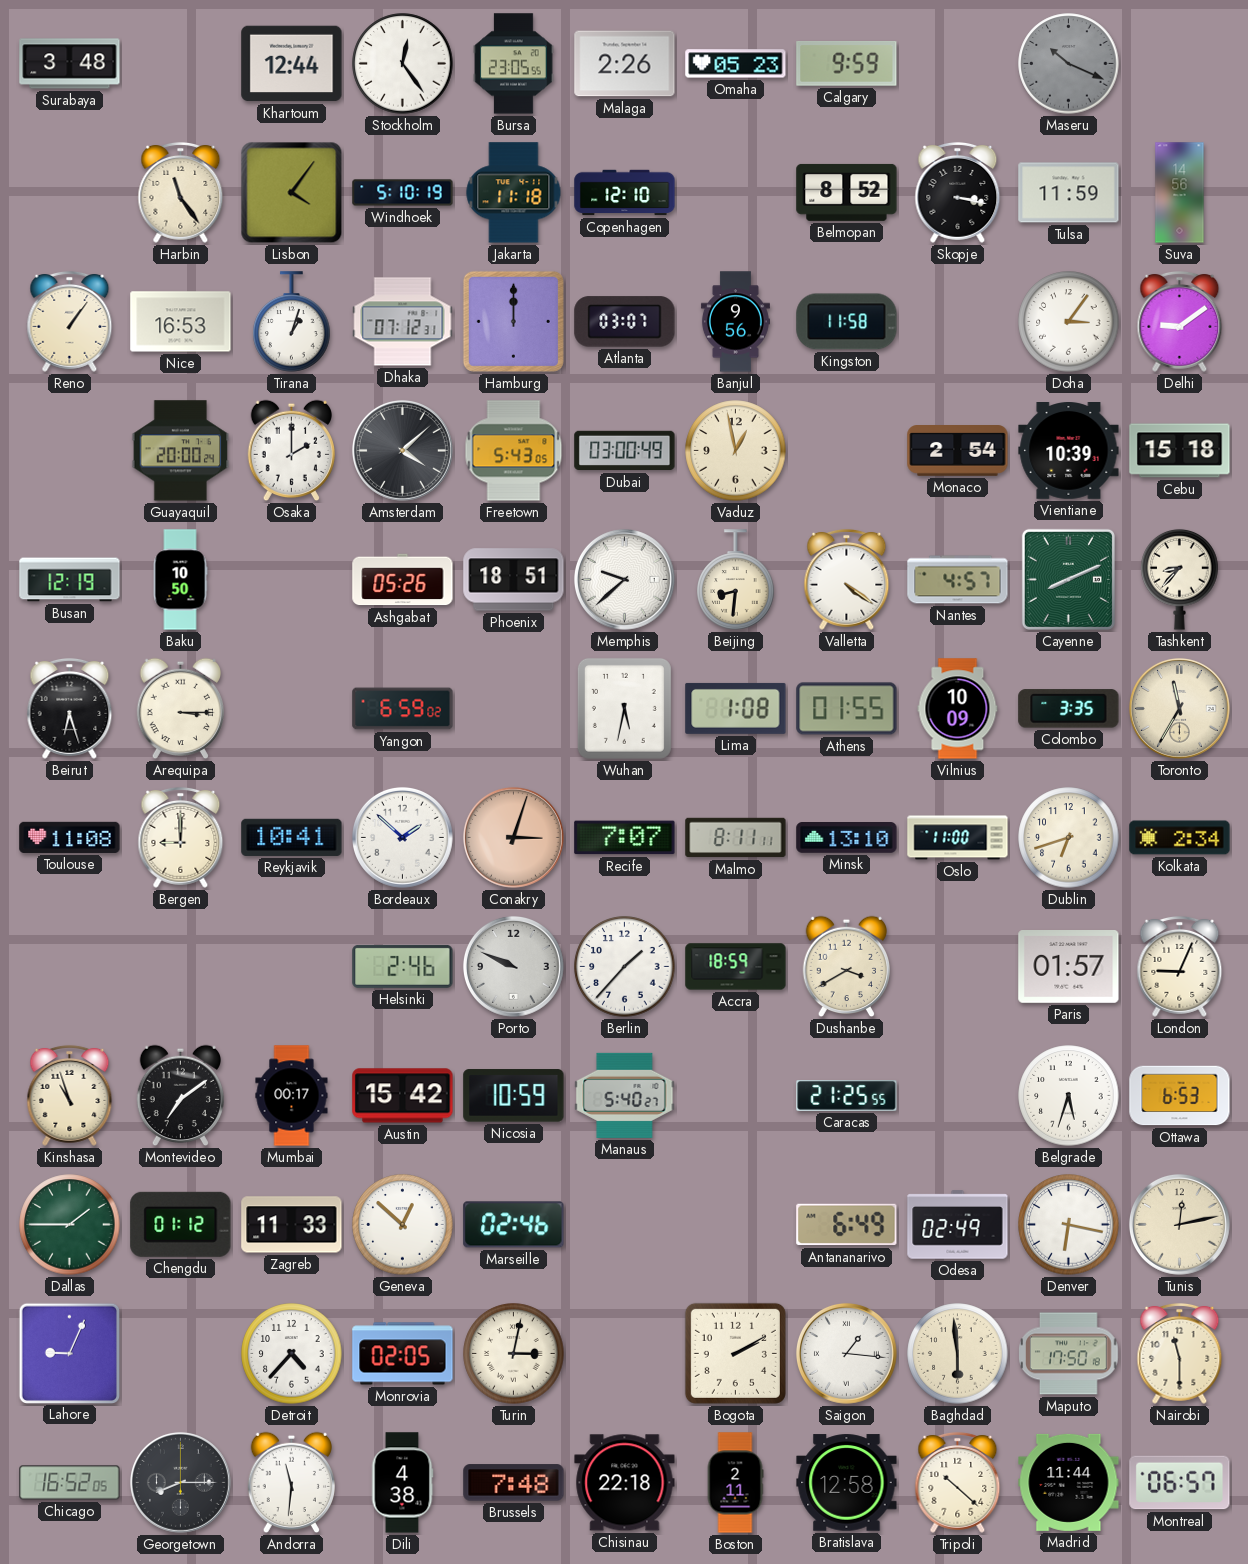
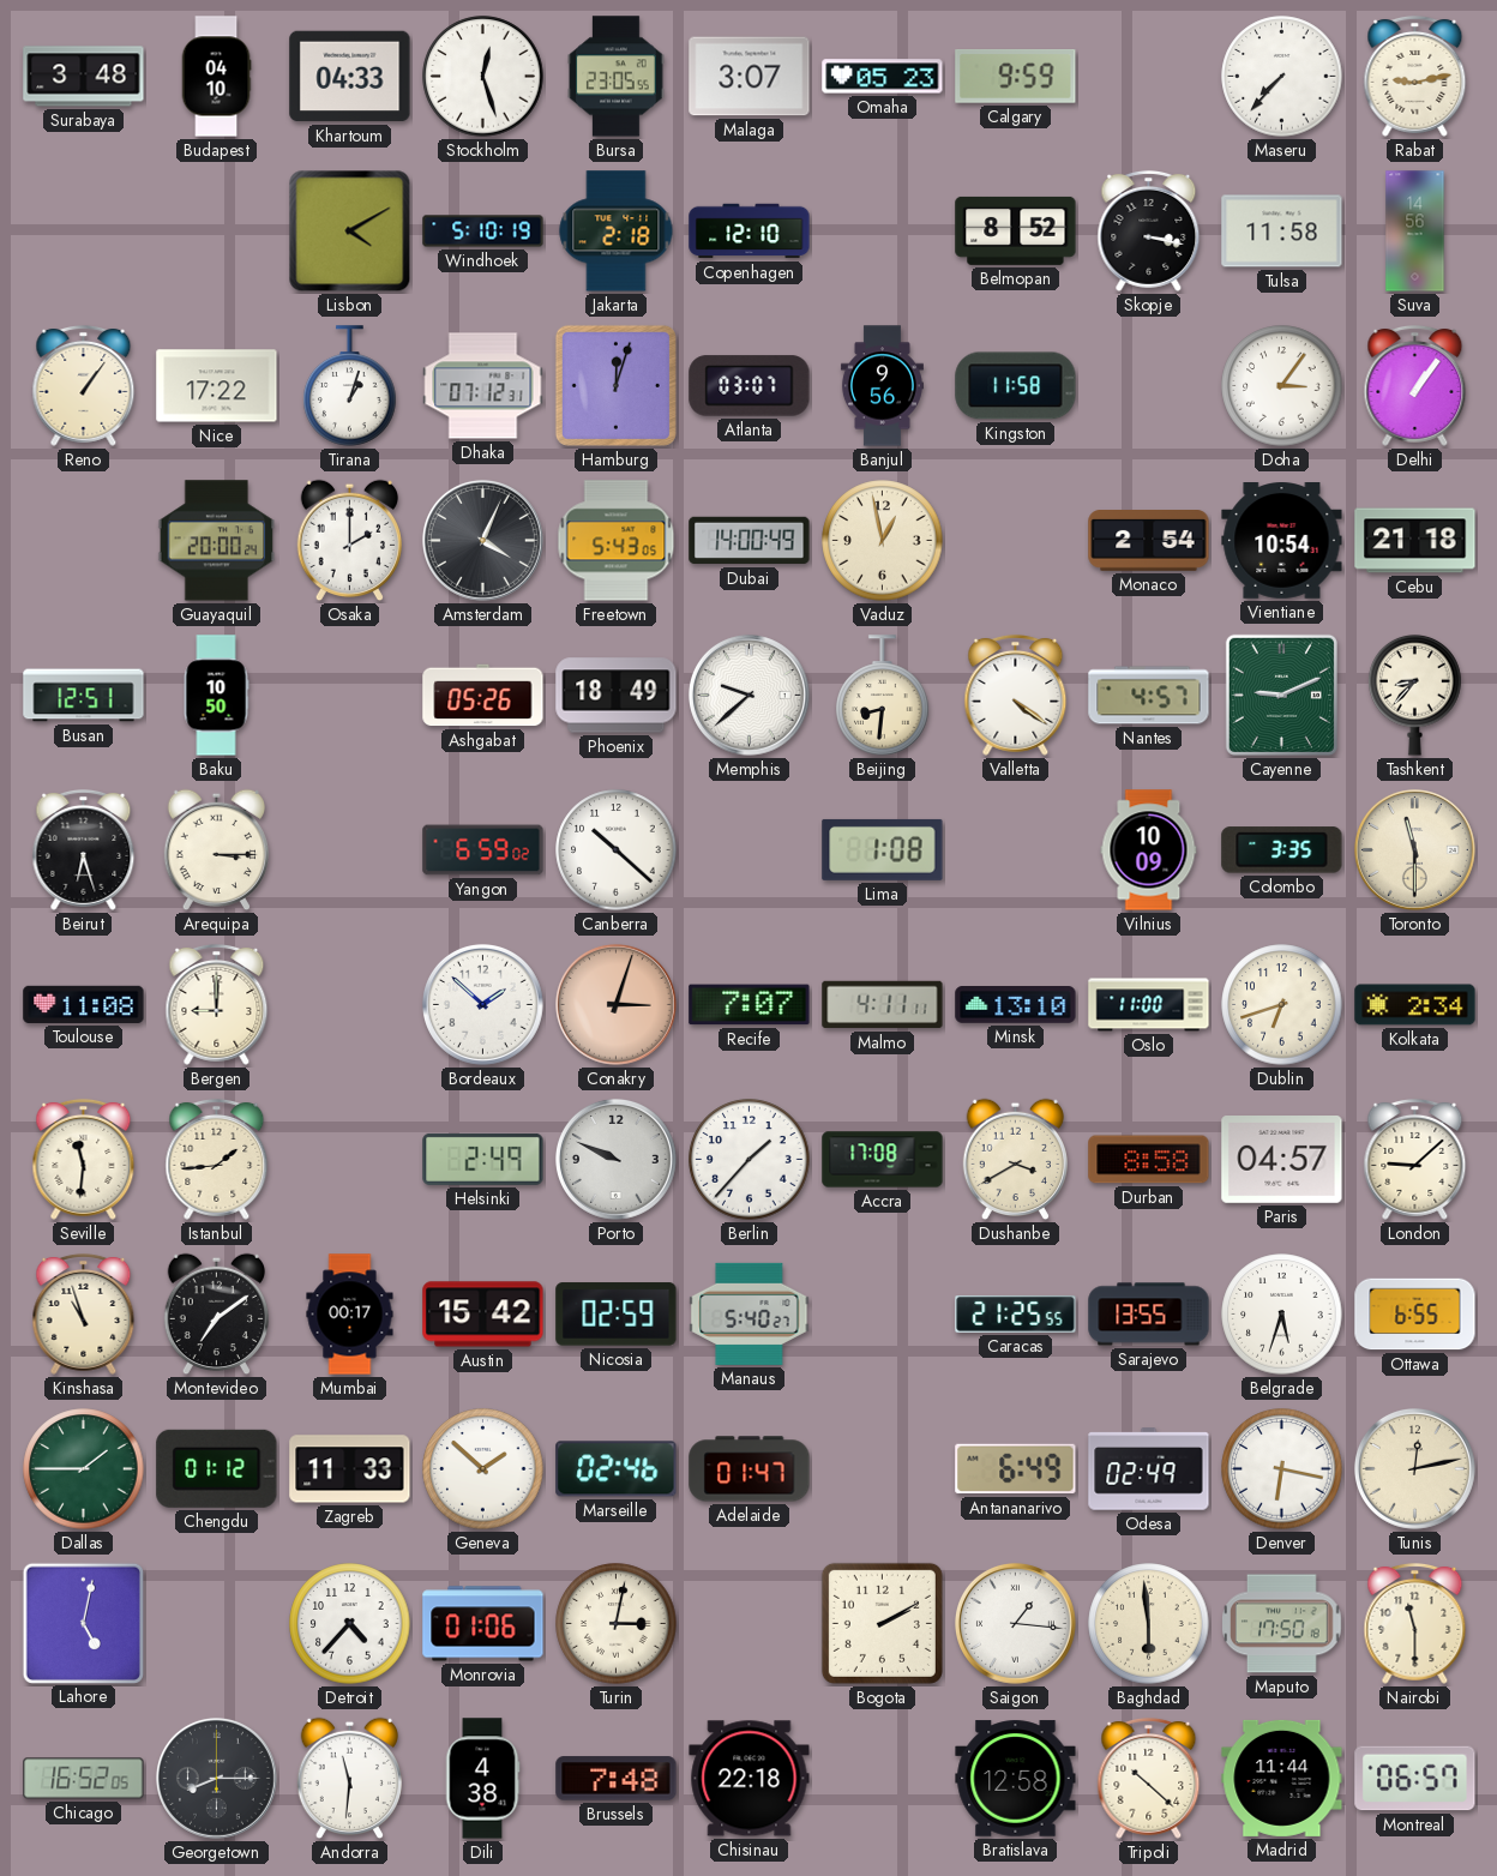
Budapest: none -> 04:10 (216, 77)
Khartoum: 12:44 -> 04:33 (350, 77)
Stockholm: 12:24 -> 12:27 (483, 77)
Malaga: 2:26 -> 3:07 (750, 77)
Maseru: 10:19 -> 7:37 (1282, 77)
Maseru dial: grey -> white (1282, 77)
Rabat: none -> 9:13 (1415, 76)
Harbin: 11:24 -> none (181, 192)
Lisbon: 4:06 -> 4:10 (350, 232)
Jakarta: 11:18 -> 2:18 (617, 232)
Tulsa: 11:59 -> 11:58 (1282, 232)
Nice: 16:53 -> 17:22 (217, 386)
Hamburg: 12:00 -> 12:03 (615, 385)
Delhi: 9:09 -> 1:06 (1415, 385)
Amsterdam: 4:08 -> 4:04 (482, 540)
Dubai: 03:00 -> 14:00 (750, 541)
Vientiane: 10:39 -> 10:54 (1282, 541)
Cebu: 15:18 -> 21:18 (1415, 541)
Busan: 12:19 -> 12:51 (84, 696)
Phoenix: 18:51 -> 18:49 (617, 696)
Cayenne: 8:11 -> 9:11 (1281, 695)
Canberra: none -> 10:22 (617, 850)
Wuhan: 5:32 -> none (624, 708)
Athens: 01:55 -> none (847, 709)
Toronto: 11:35 -> 11:30 (1414, 849)
Reykjavik: 10:41 -> none (292, 837)
Malmo: 8:11 -> 4:11 (883, 1005)
Seville: none -> 11:31 (84, 1159)
Istanbul: none -> 1:44 (217, 1159)
Helsinki: 2:46 -> 2:49 (483, 1159)
Accra: 18:59 -> 17:08 (883, 1160)
Durban: none -> 8:58 (1149, 1160)
Paris: 01:57 -> 04:57 (1282, 1160)
London: 9:04 -> 9:08 (1415, 1159)
Nicosia: 10:59 -> 02:59 (617, 1315)
Sarajevo: none -> 13:55 (1149, 1315)
Ottawa: 6:53 -> 6:55 (1415, 1315)
Geneva: 12:52 -> 1:52 (483, 1469)
Adelaide: none -> 01:47 (750, 1469)
Lahore: 9:04 -> 5:02 (83, 1623)
Monrovia: 02:05 -> 01:06 (483, 1624)
Boston: 2:11 -> none (735, 1483)
